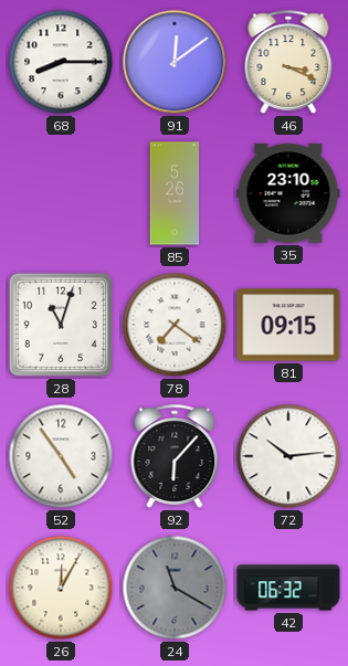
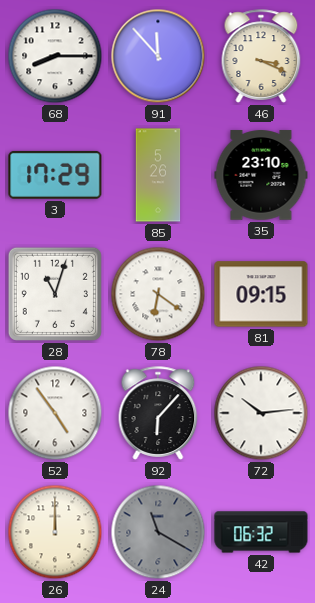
91: 12:09 -> 11:53 (158, 56)
3: none -> 17:29 (55, 175)
78: 7:21 -> 6:21 (158, 294)
26: 12:05 -> 12:00 (55, 532)
